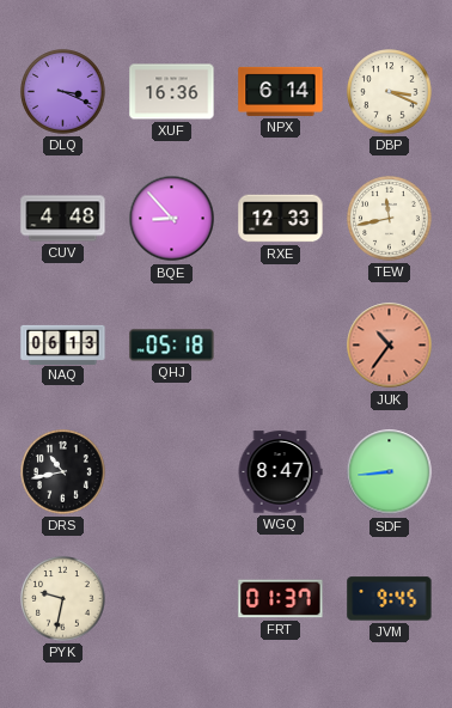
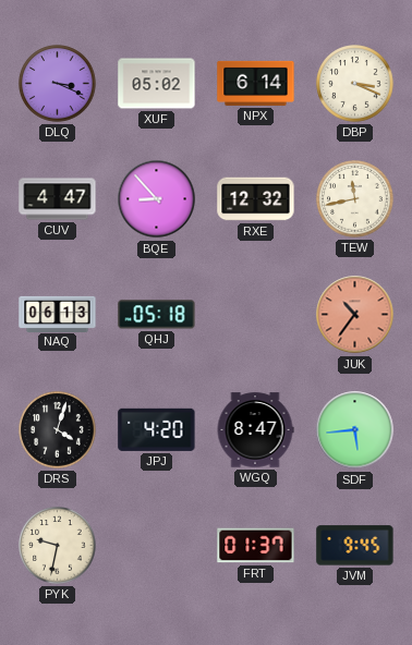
XUF: 16:36 -> 05:02 (157, 84)
CUV: 4:48 -> 4:47 (58, 199)
RXE: 12:33 -> 12:32 (256, 199)
DRS: 10:43 -> 4:03 (58, 430)
JPJ: none -> 4:20 (157, 429)
SDF: 8:44 -> 5:44 (355, 430)
